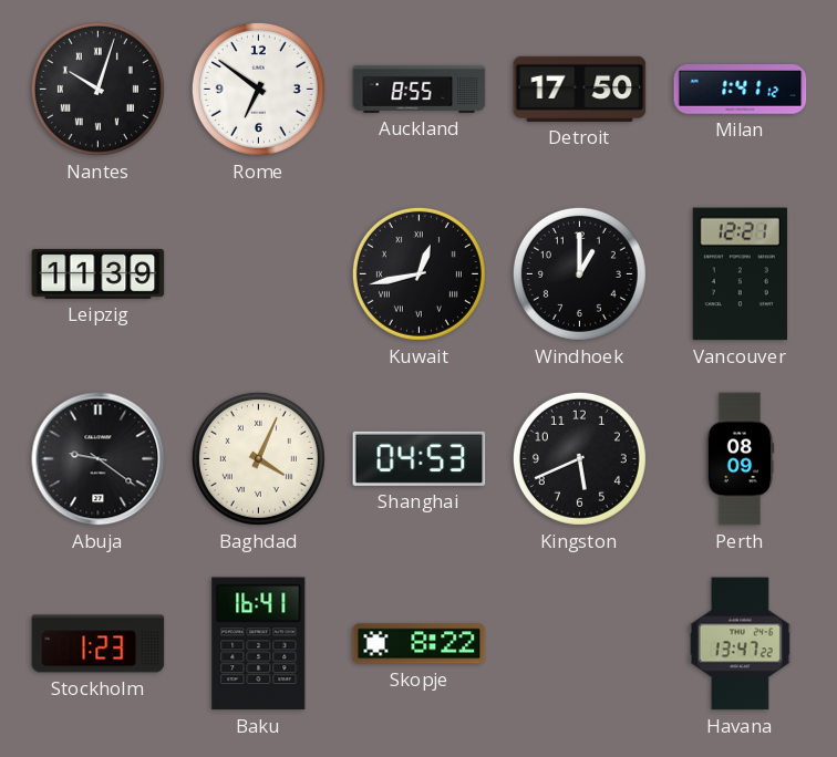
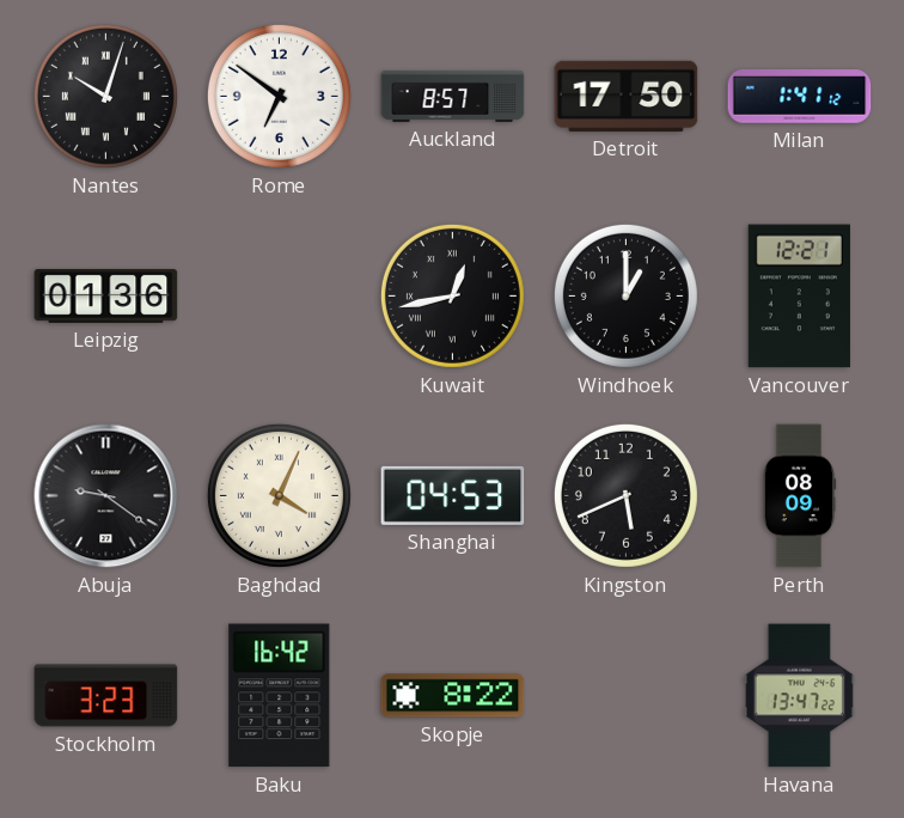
Auckland: 8:55 -> 8:57 (453, 96)
Leipzig: 11:39 -> 01:36 (106, 295)
Stockholm: 1:23 -> 3:23 (106, 696)
Baku: 16:41 -> 16:42 (280, 696)
